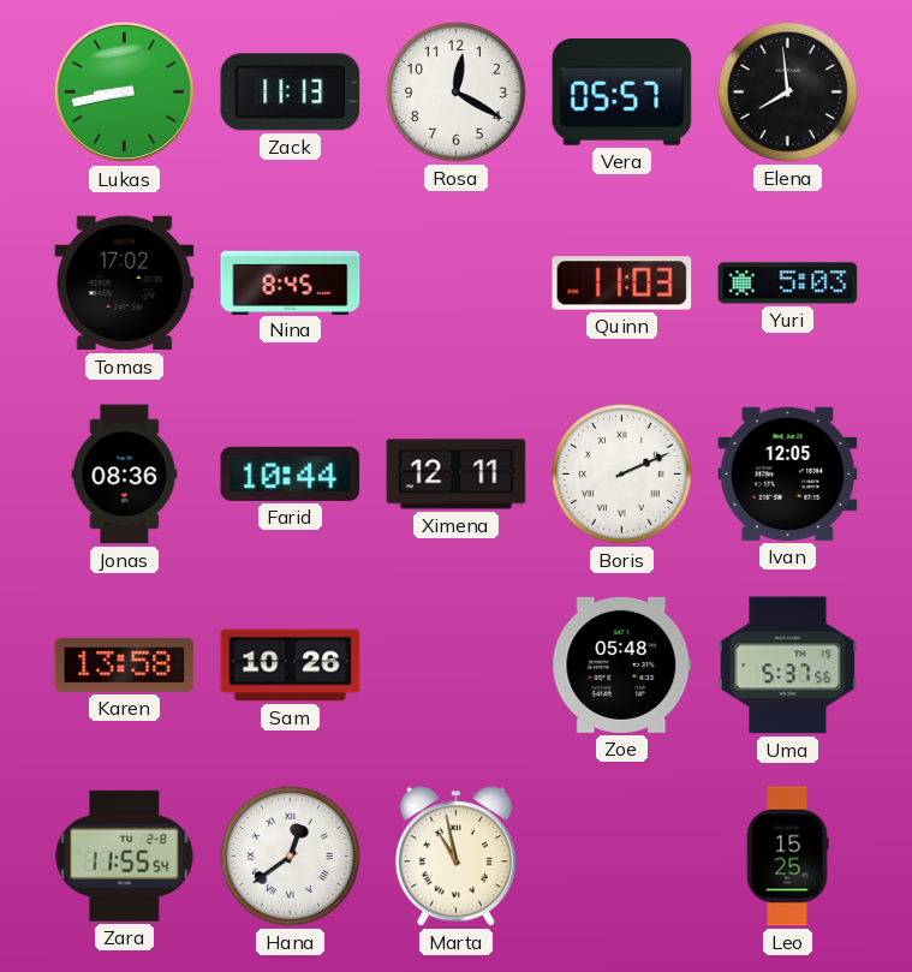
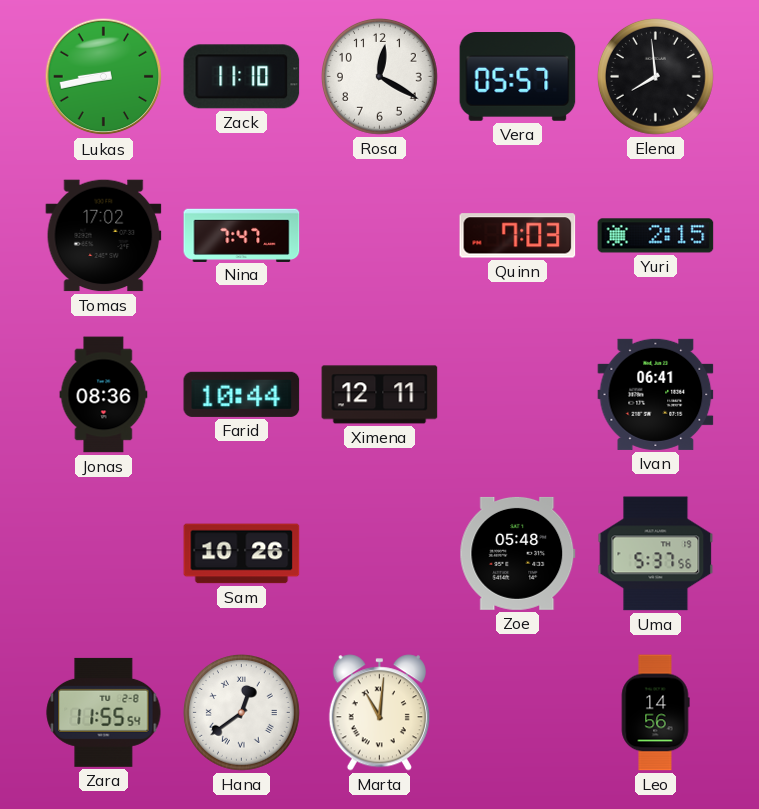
Zack: 11:13 -> 11:10 (242, 77)
Nina: 8:45 -> 7:47 (242, 235)
Quinn: 11:03 -> 7:03 (518, 236)
Yuri: 5:03 -> 2:15 (656, 236)
Boris: 2:11 -> none (621, 473)
Ivan: 12:05 -> 06:41 (656, 394)
Karen: 13:58 -> none (125, 664)
Marta: 10:58 -> 11:01 (379, 713)
Leo: 15:25 -> 14:56 (655, 713)
